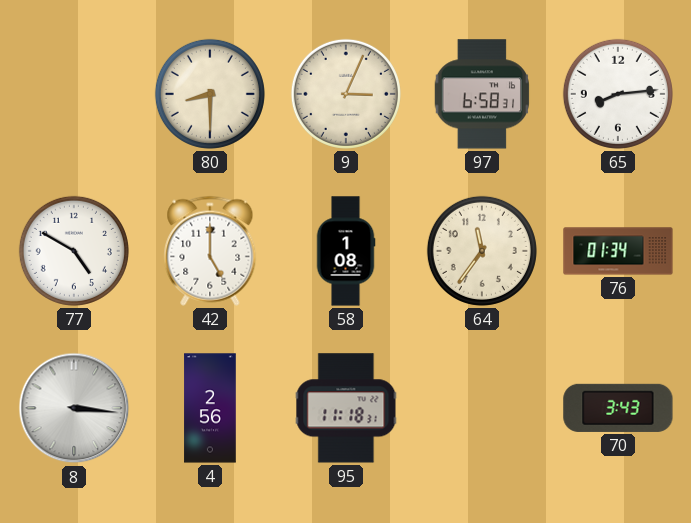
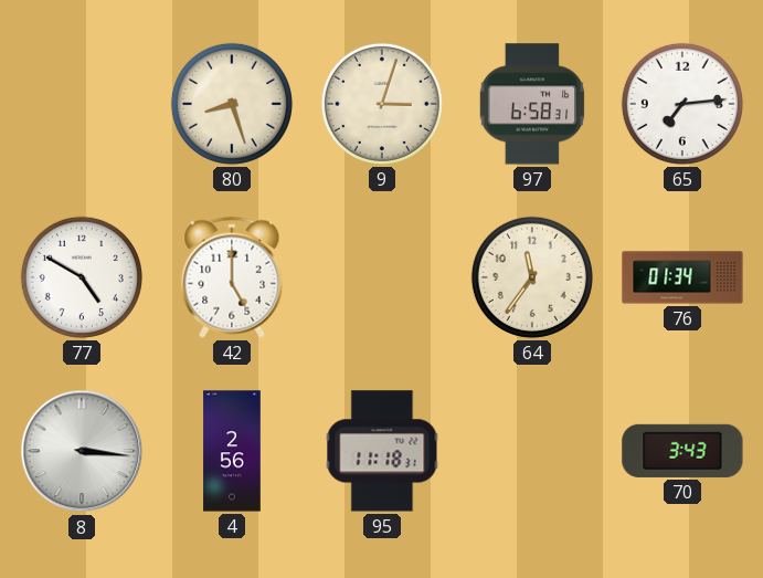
80: 8:30 -> 8:27 (232, 104)
9: 3:04 -> 3:03 (382, 104)
65: 8:14 -> 7:14 (682, 104)
58: 1:08 -> none (346, 251)
